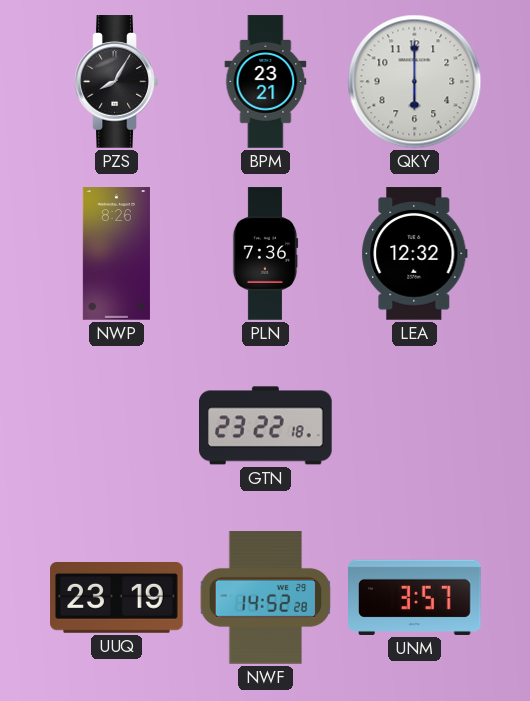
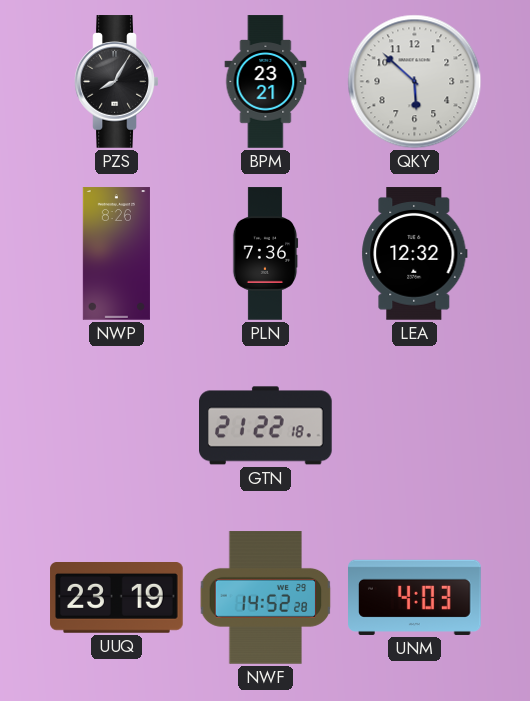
QKY: 6:00 -> 5:52 (415, 82)
GTN: 23:22 -> 21:22 (266, 426)
UNM: 3:57 -> 4:03 (415, 597)
